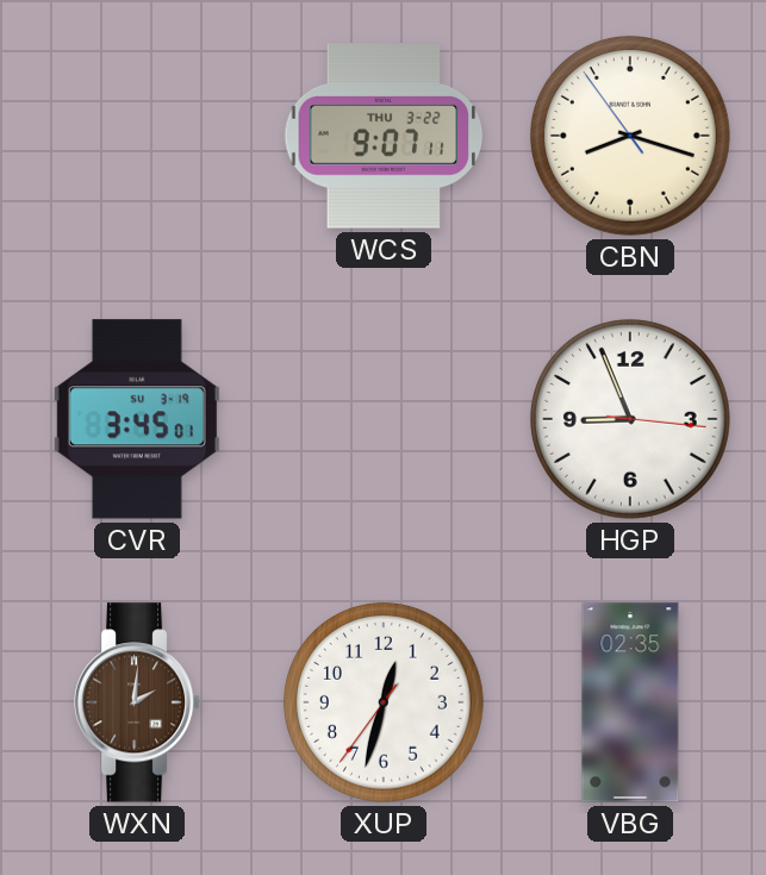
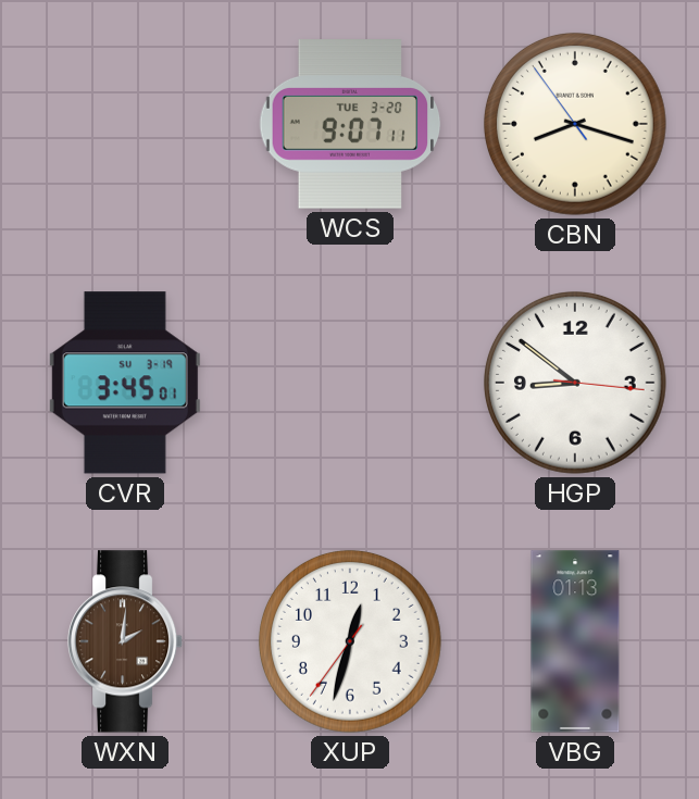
WCS date: THU 3-22 -> TUE 3-20 (350, 124)
HGP: 8:56 -> 8:51 (575, 383)
VBG: 02:35 -> 01:13 (575, 641)
